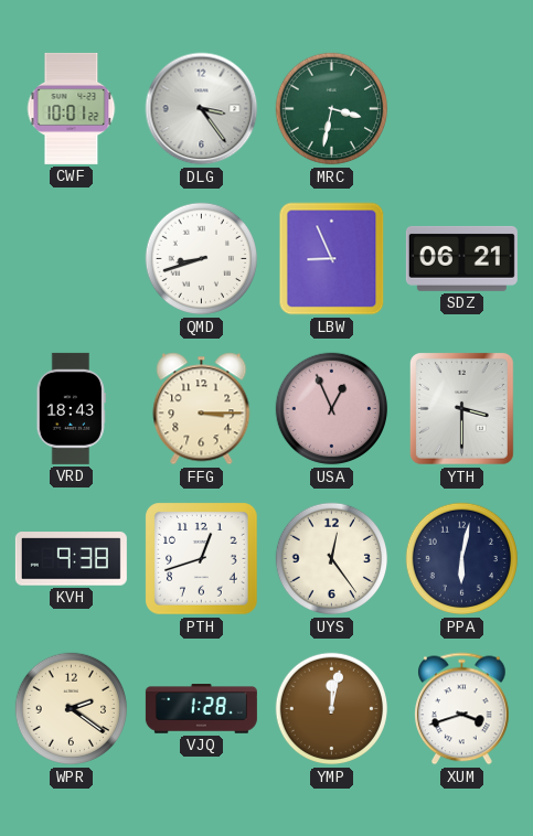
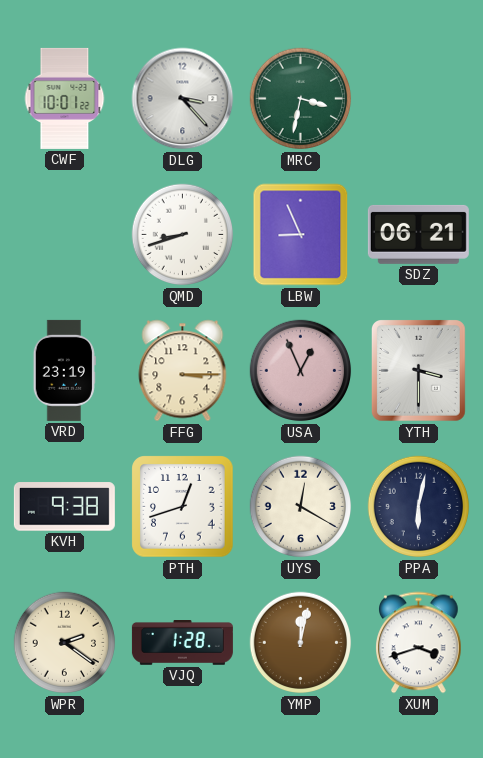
DLG: 3:24 -> 3:23 (183, 99)
VRD: 18:43 -> 23:19 (64, 370)
UYS: 12:24 -> 12:20 (301, 507)
